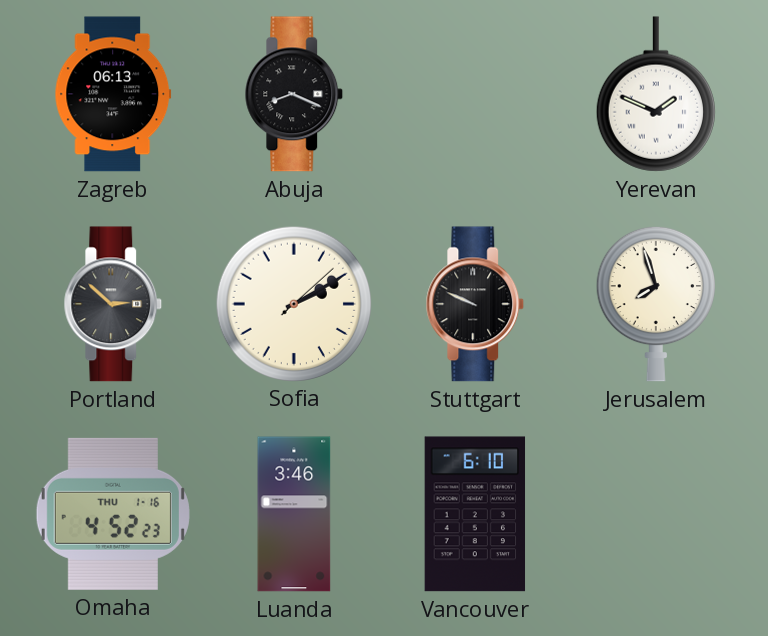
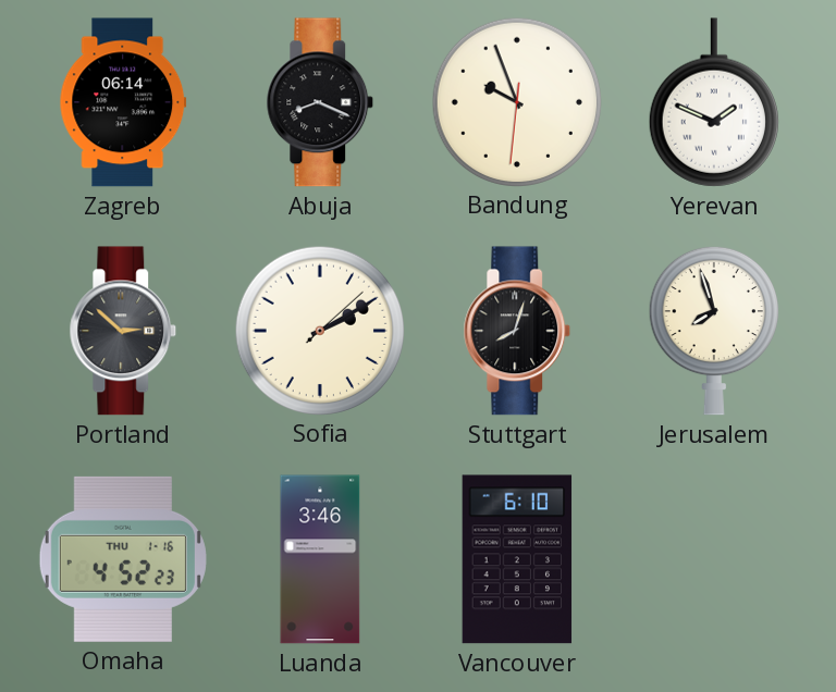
Zagreb: 06:13 -> 06:14 (123, 102)
Bandung: none -> 9:56 (516, 101)
Stuttgart: 9:49 -> 8:03 (517, 331)
